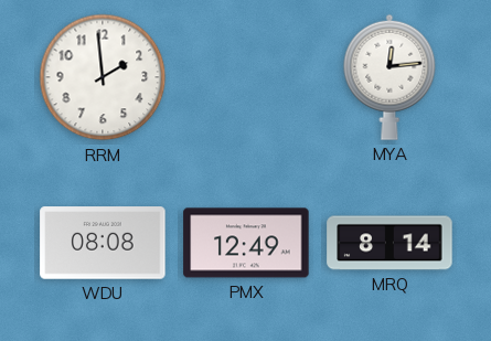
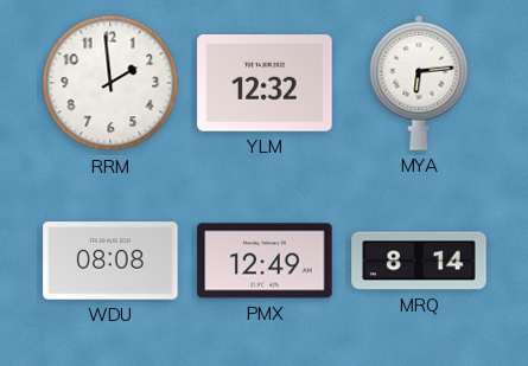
YLM: none -> 12:32 (265, 83)
MYA: 12:14 -> 6:14 (419, 83)
